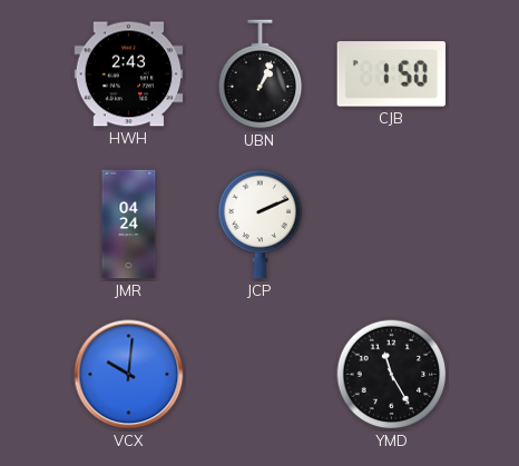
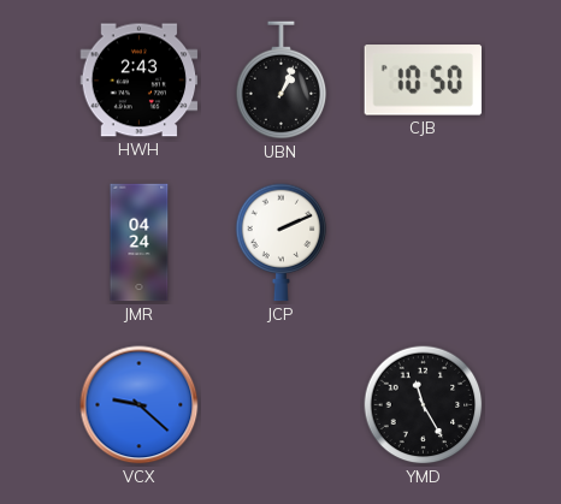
CJB: 1:50 -> 10:50 (423, 81)
VCX: 10:01 -> 9:22 (140, 405)
